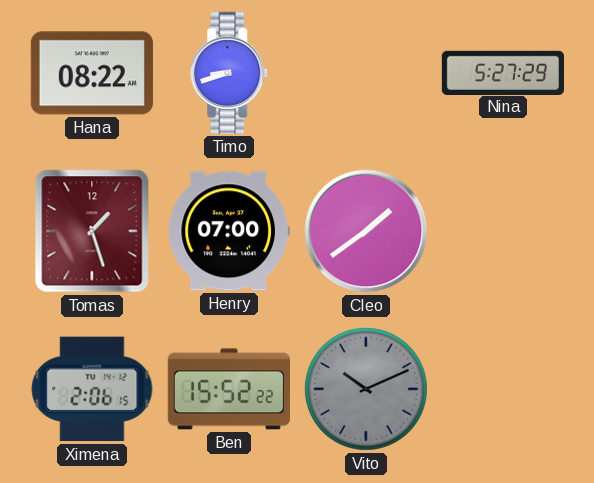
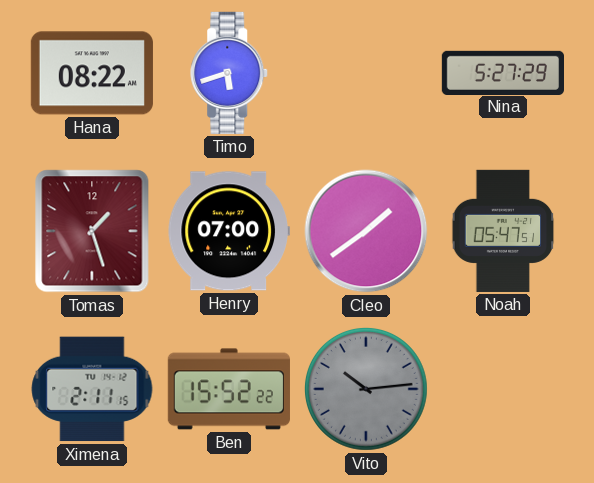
Timo: 8:42 -> 5:42 (230, 73)
Noah: none -> 05:47 (503, 231)
Ximena: 2:06 -> 2:11 (92, 389)
Vito: 10:11 -> 10:14 (366, 389)
